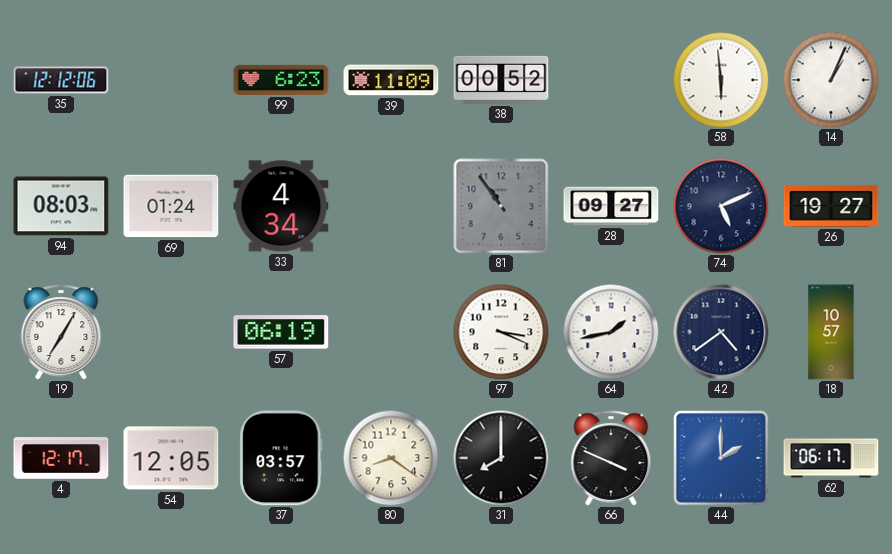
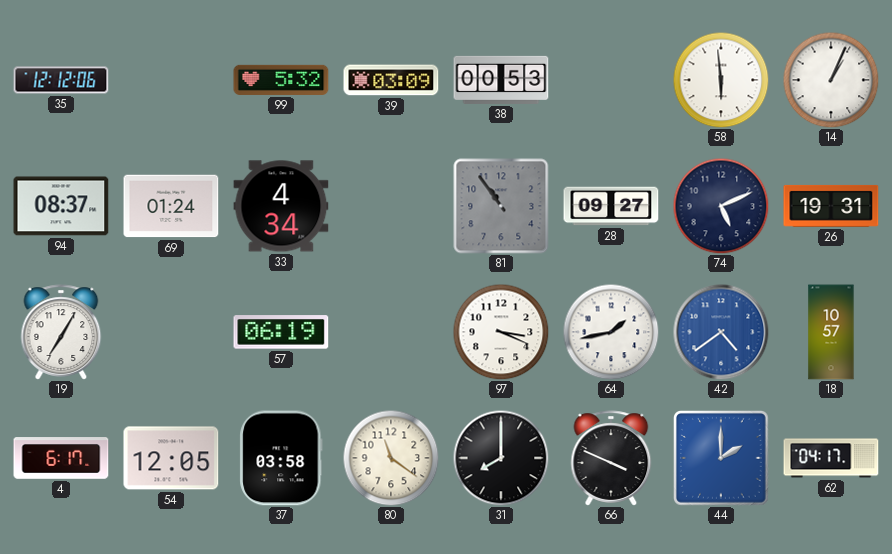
99: 6:23 -> 5:32 (281, 80)
39: 11:09 -> 03:09 (391, 80)
38: 00:52 -> 00:53 (501, 80)
94: 08:03 -> 08:37 (61, 206)
26: 19:27 -> 19:31 (831, 206)
42 dial: navy -> blue (721, 332)
4: 12:17 -> 6:17 (61, 458)
37: 03:57 -> 03:58 (281, 458)
80: 8:21 -> 11:21 (391, 458)
62: 06:17 -> 04:17 (831, 458)
